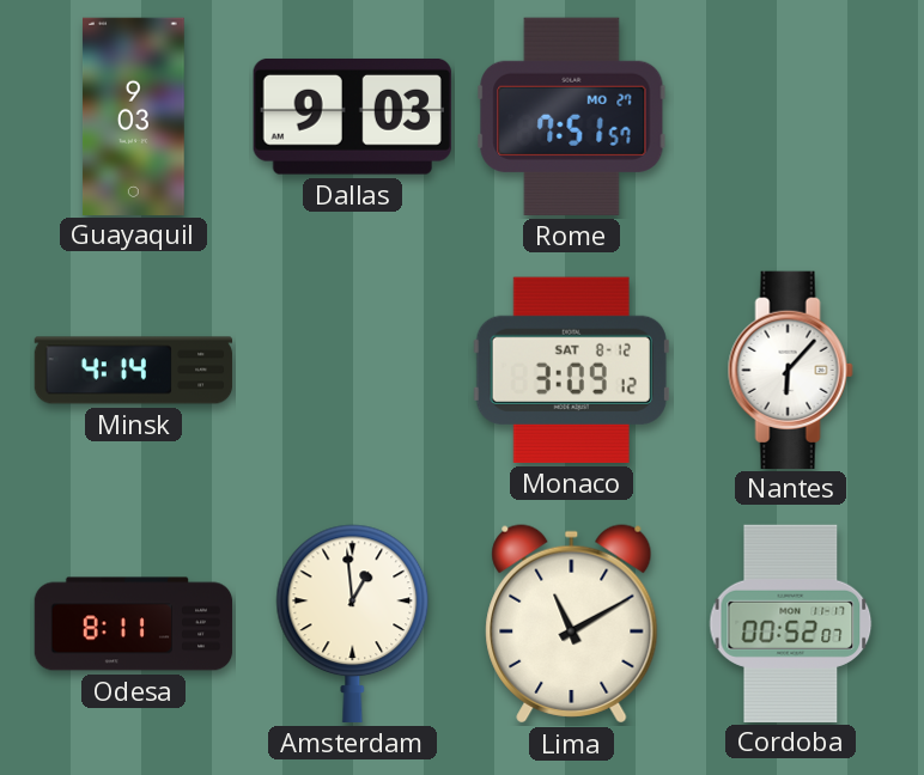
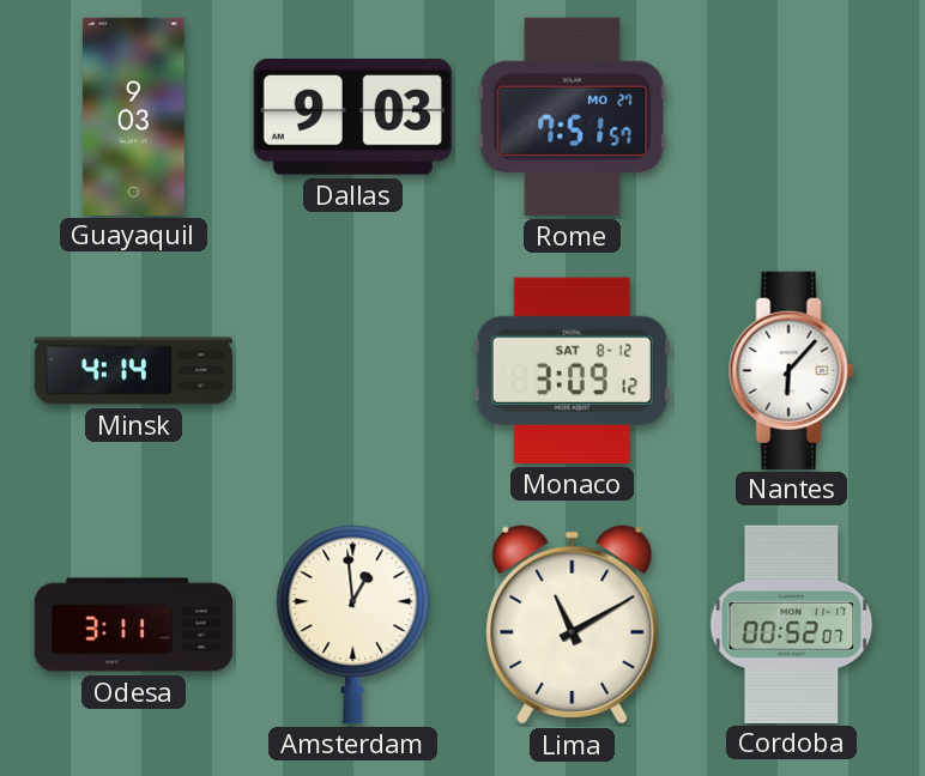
Odesa: 8:11 -> 3:11 (134, 625)
